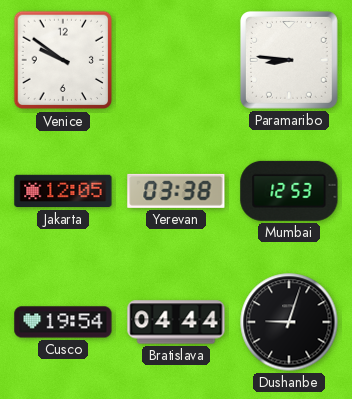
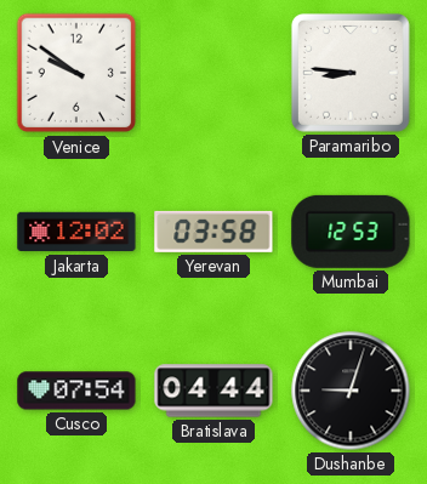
Jakarta: 12:05 -> 12:02 (76, 232)
Yerevan: 03:38 -> 03:58 (213, 232)
Cusco: 19:54 -> 07:54 (76, 391)
